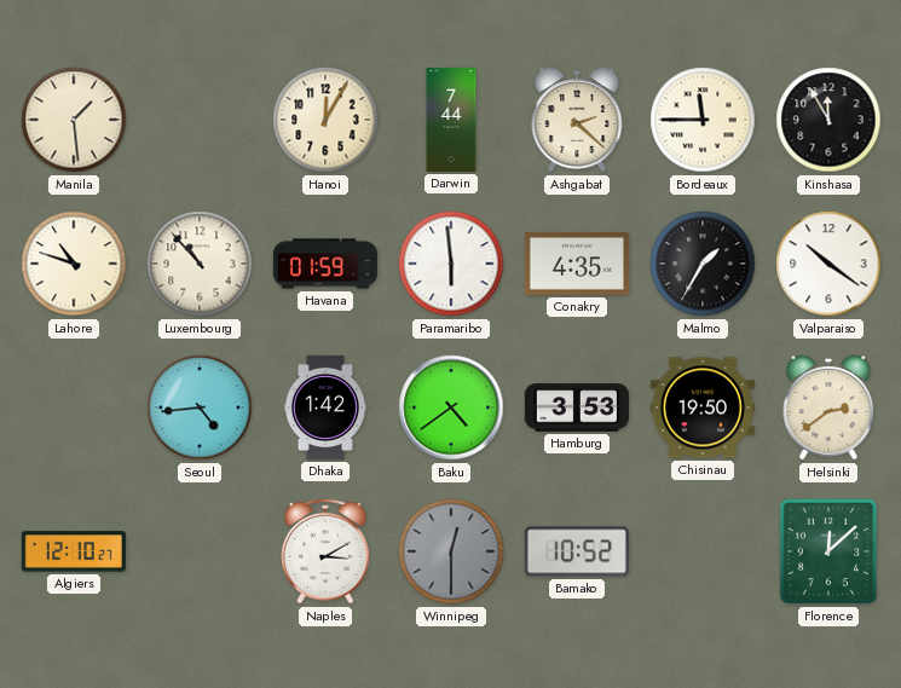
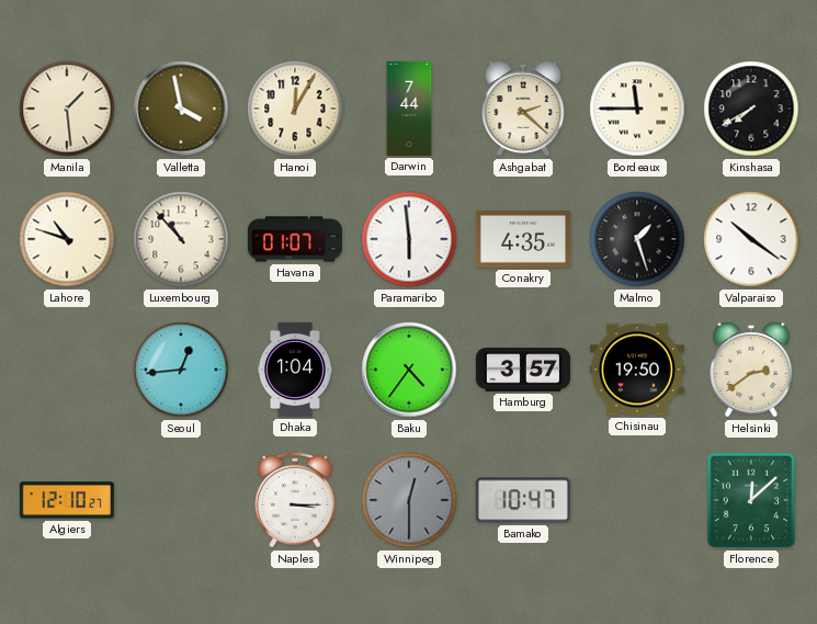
Valletta: none -> 3:58 (181, 109)
Kinshasa: 11:55 -> 7:40 (751, 109)
Havana: 01:59 -> 01:07 (295, 239)
Malmo: 1:35 -> 1:27 (637, 239)
Seoul: 4:44 -> 12:44 (181, 370)
Dhaka: 1:42 -> 1:04 (295, 370)
Baku: 4:39 -> 4:36 (409, 370)
Hamburg: 3:53 -> 3:57 (523, 370)
Naples: 3:10 -> 3:15 (295, 500)
Bamako: 10:52 -> 10:47 (523, 500)
